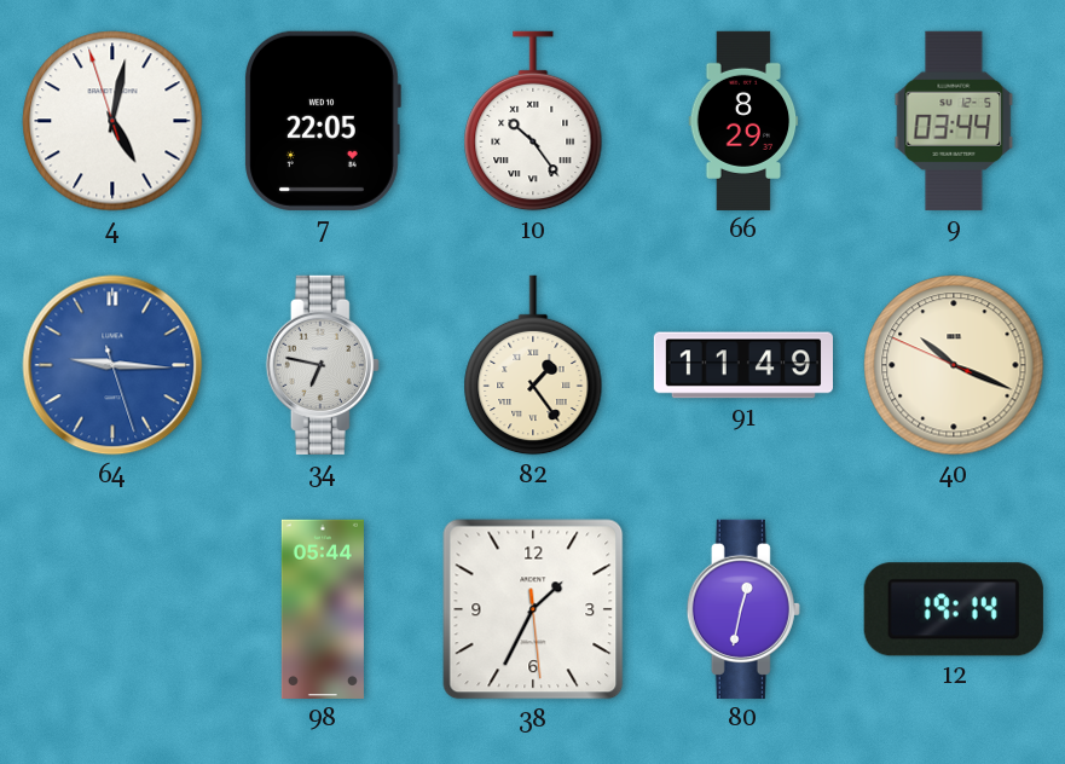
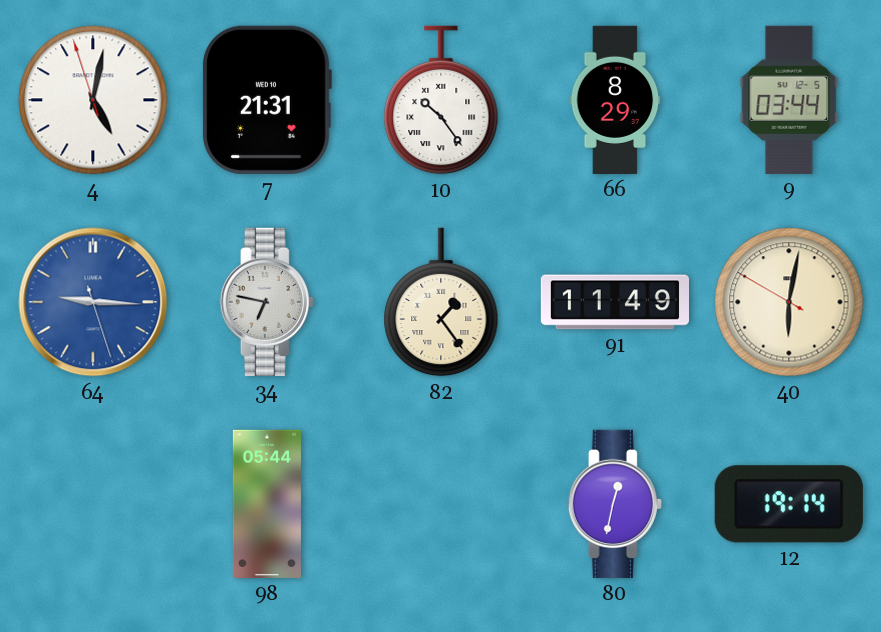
7: 22:05 -> 21:31 (267, 100)
40: 10:18 -> 6:01 (789, 302)
38: 1:34 -> none (533, 609)
